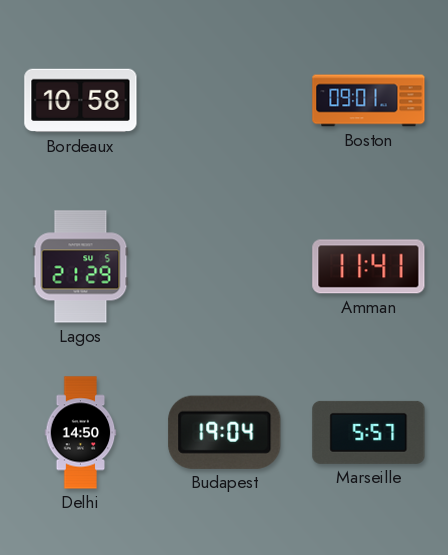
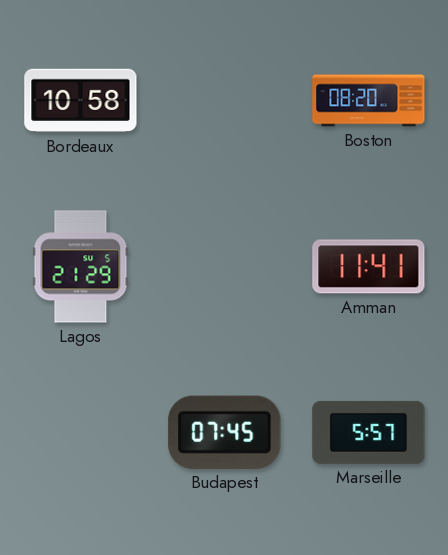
Boston: 09:01 -> 08:20 (369, 101)
Delhi: 14:50 -> none (81, 433)
Budapest: 19:04 -> 07:45 (225, 432)
